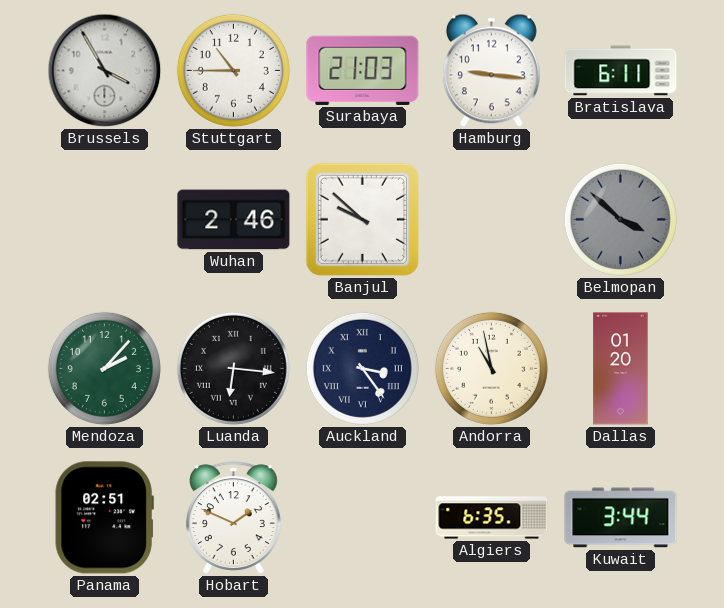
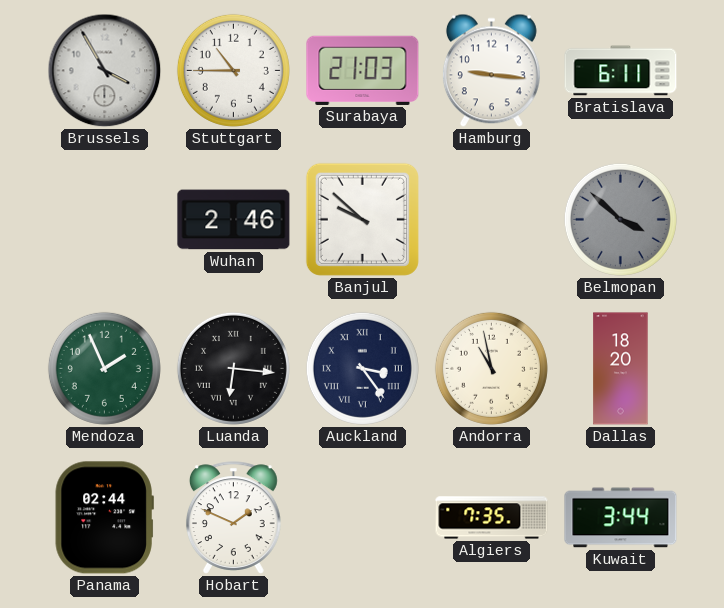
Mendoza: 2:07 -> 1:56 (104, 368)
Dallas: 01:20 -> 18:20 (621, 369)
Panama: 02:51 -> 02:44 (104, 518)
Algiers: 6:35 -> 7:35 (492, 518)
